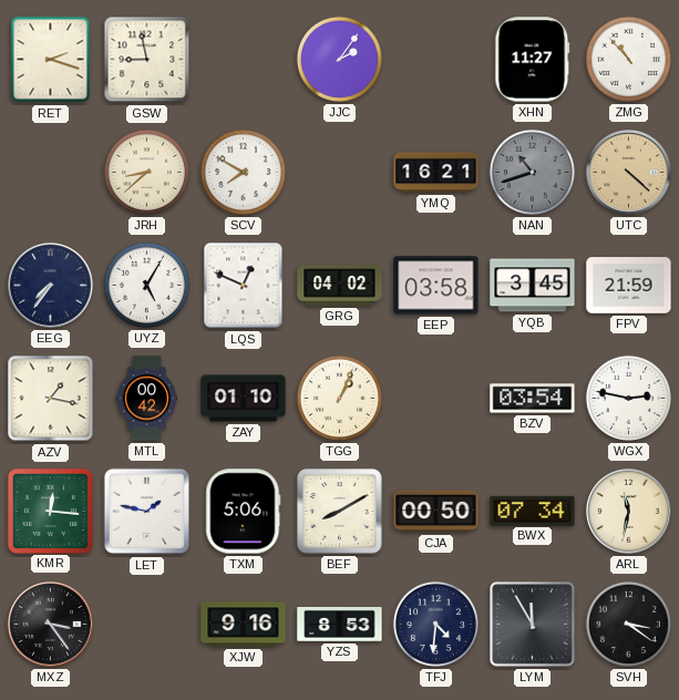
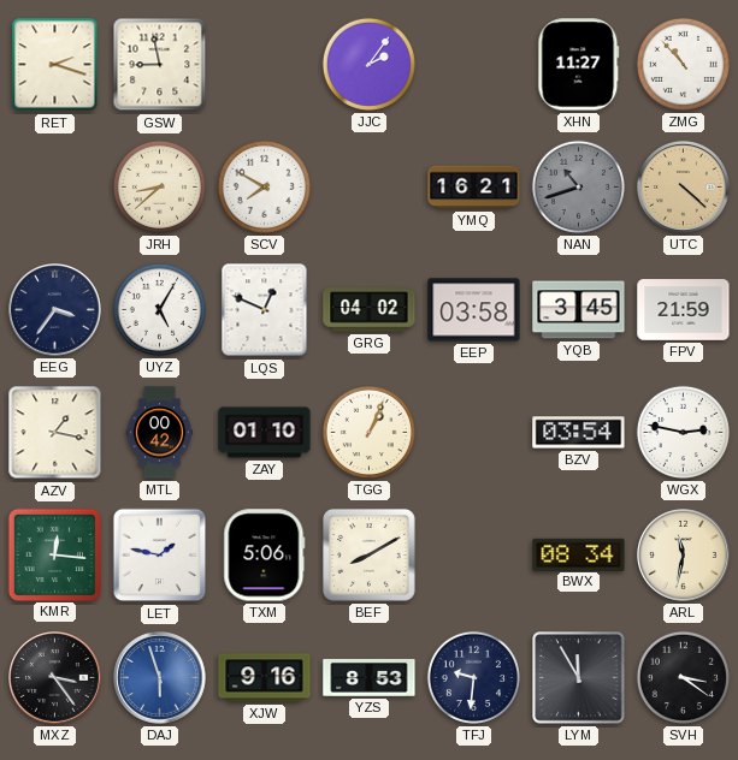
EEG: 7:36 -> 3:36 (55, 310)
CJA: 00:50 -> none (436, 512)
BWX: 07:34 -> 08:34 (579, 554)
DAJ: none -> 5:57 (160, 678)
TFJ: 4:31 -> 9:31 (473, 677)
